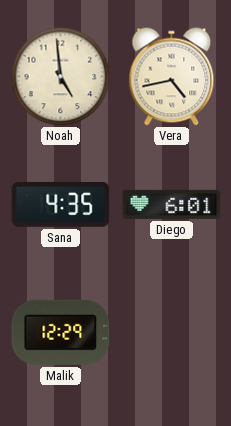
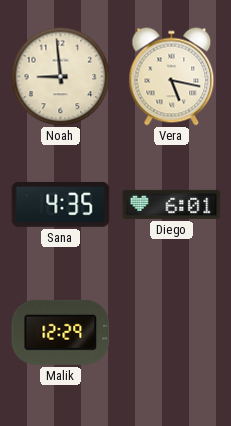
Noah: 4:59 -> 8:59 (61, 77)
Vera: 4:43 -> 5:17 (172, 77)
